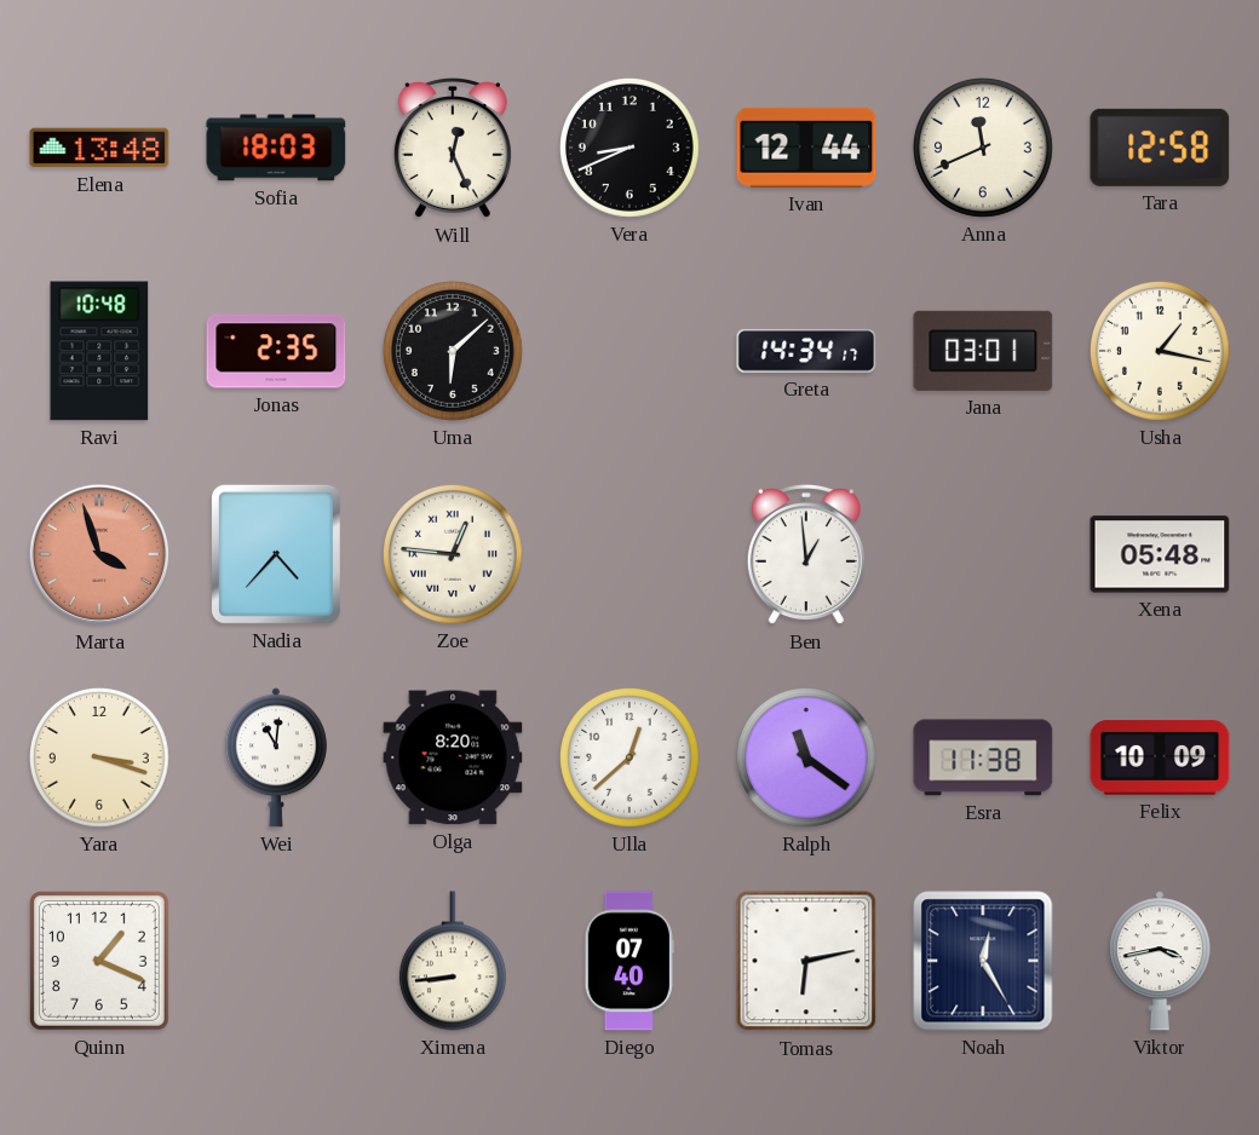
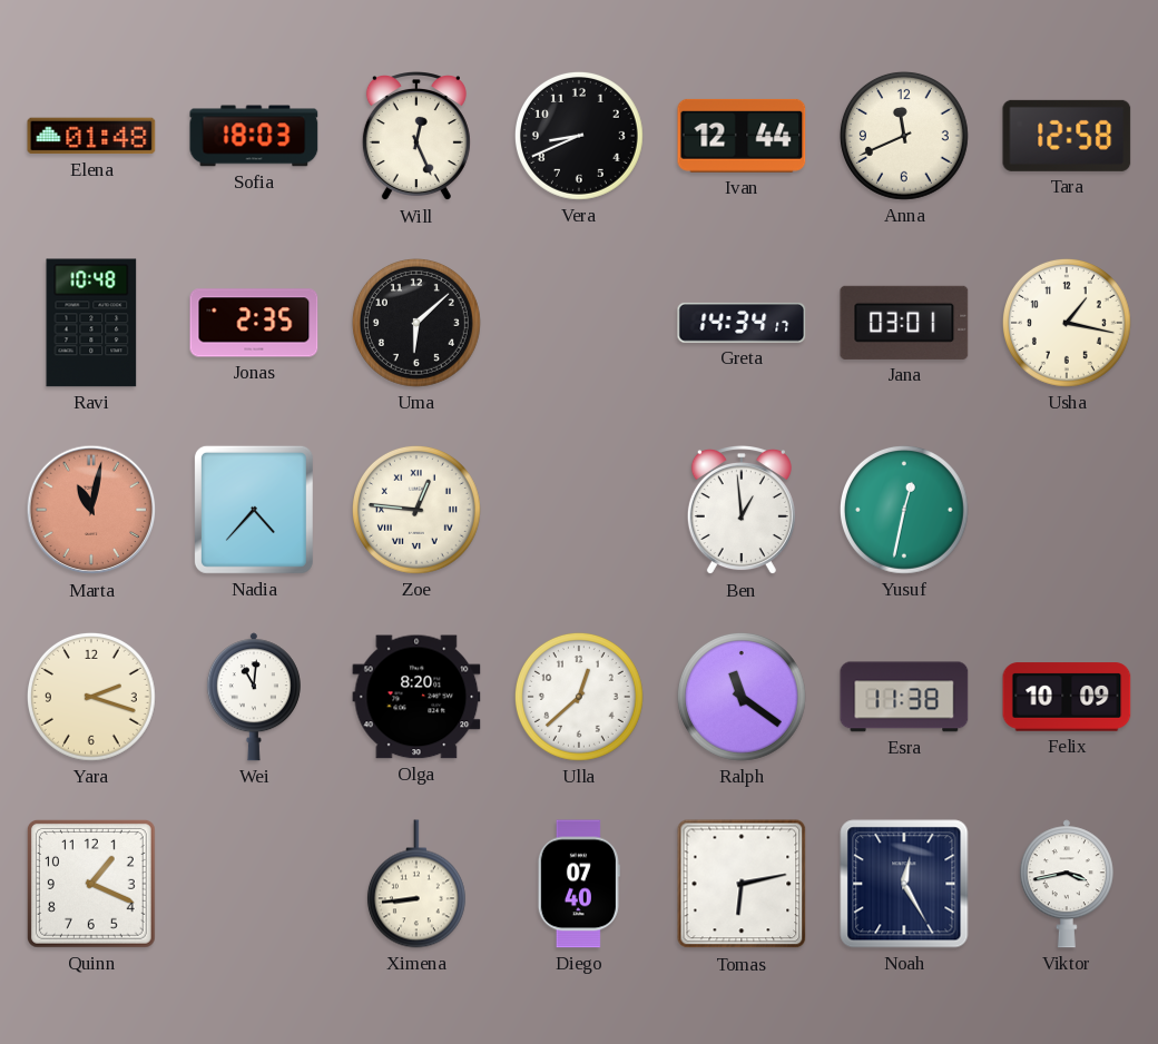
Elena: 13:48 -> 01:48 (91, 136)
Marta: 3:57 -> 11:02 (91, 510)
Yusuf: none -> 12:32 (904, 510)
Xena: 05:48 -> none (1160, 554)
Yara: 3:18 -> 2:18 (91, 697)
